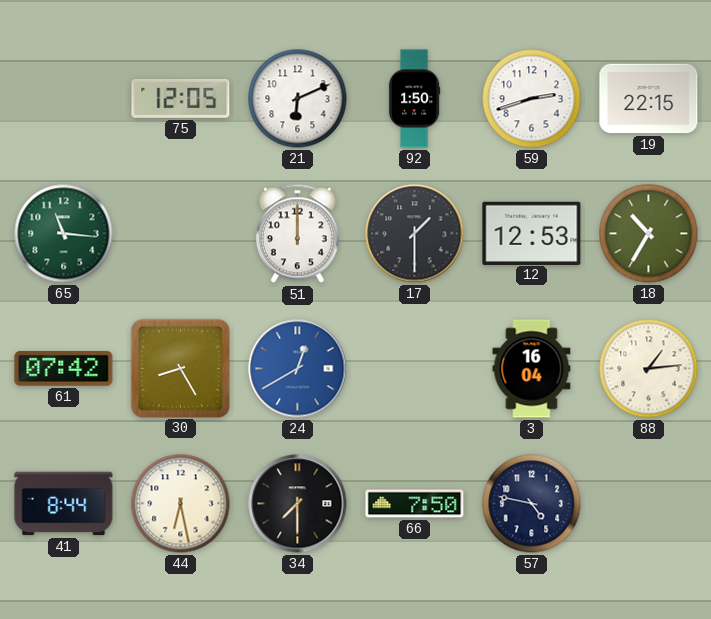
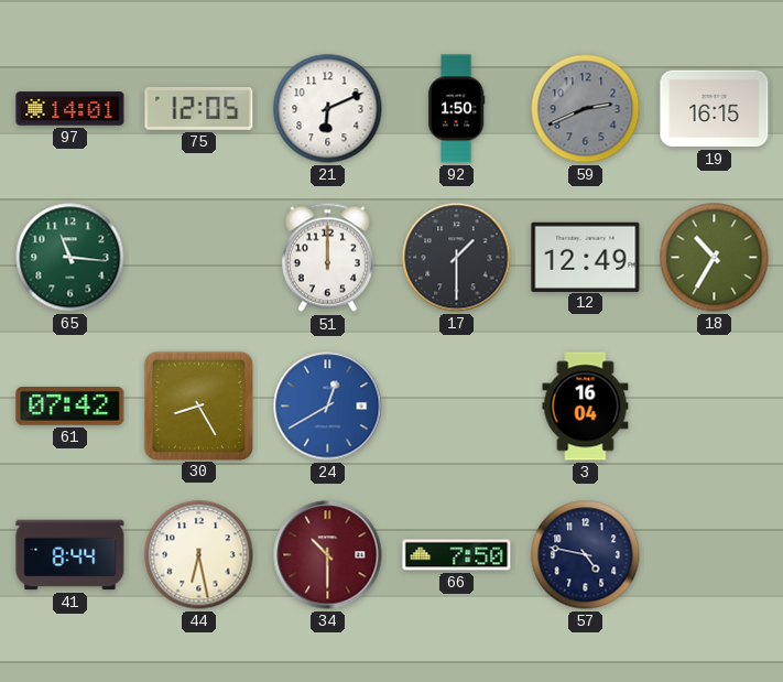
97: none -> 14:01 (70, 109)
59: 2:42 -> 2:41 (586, 109)
59 dial: white -> grey (586, 109)
19: 22:15 -> 16:15 (715, 109)
12: 12:53 -> 12:49 (586, 257)
88: 1:14 -> none (649, 369)
34: 7:30 -> 10:30 (328, 555)
34 dial: black -> burgundy (328, 555)
